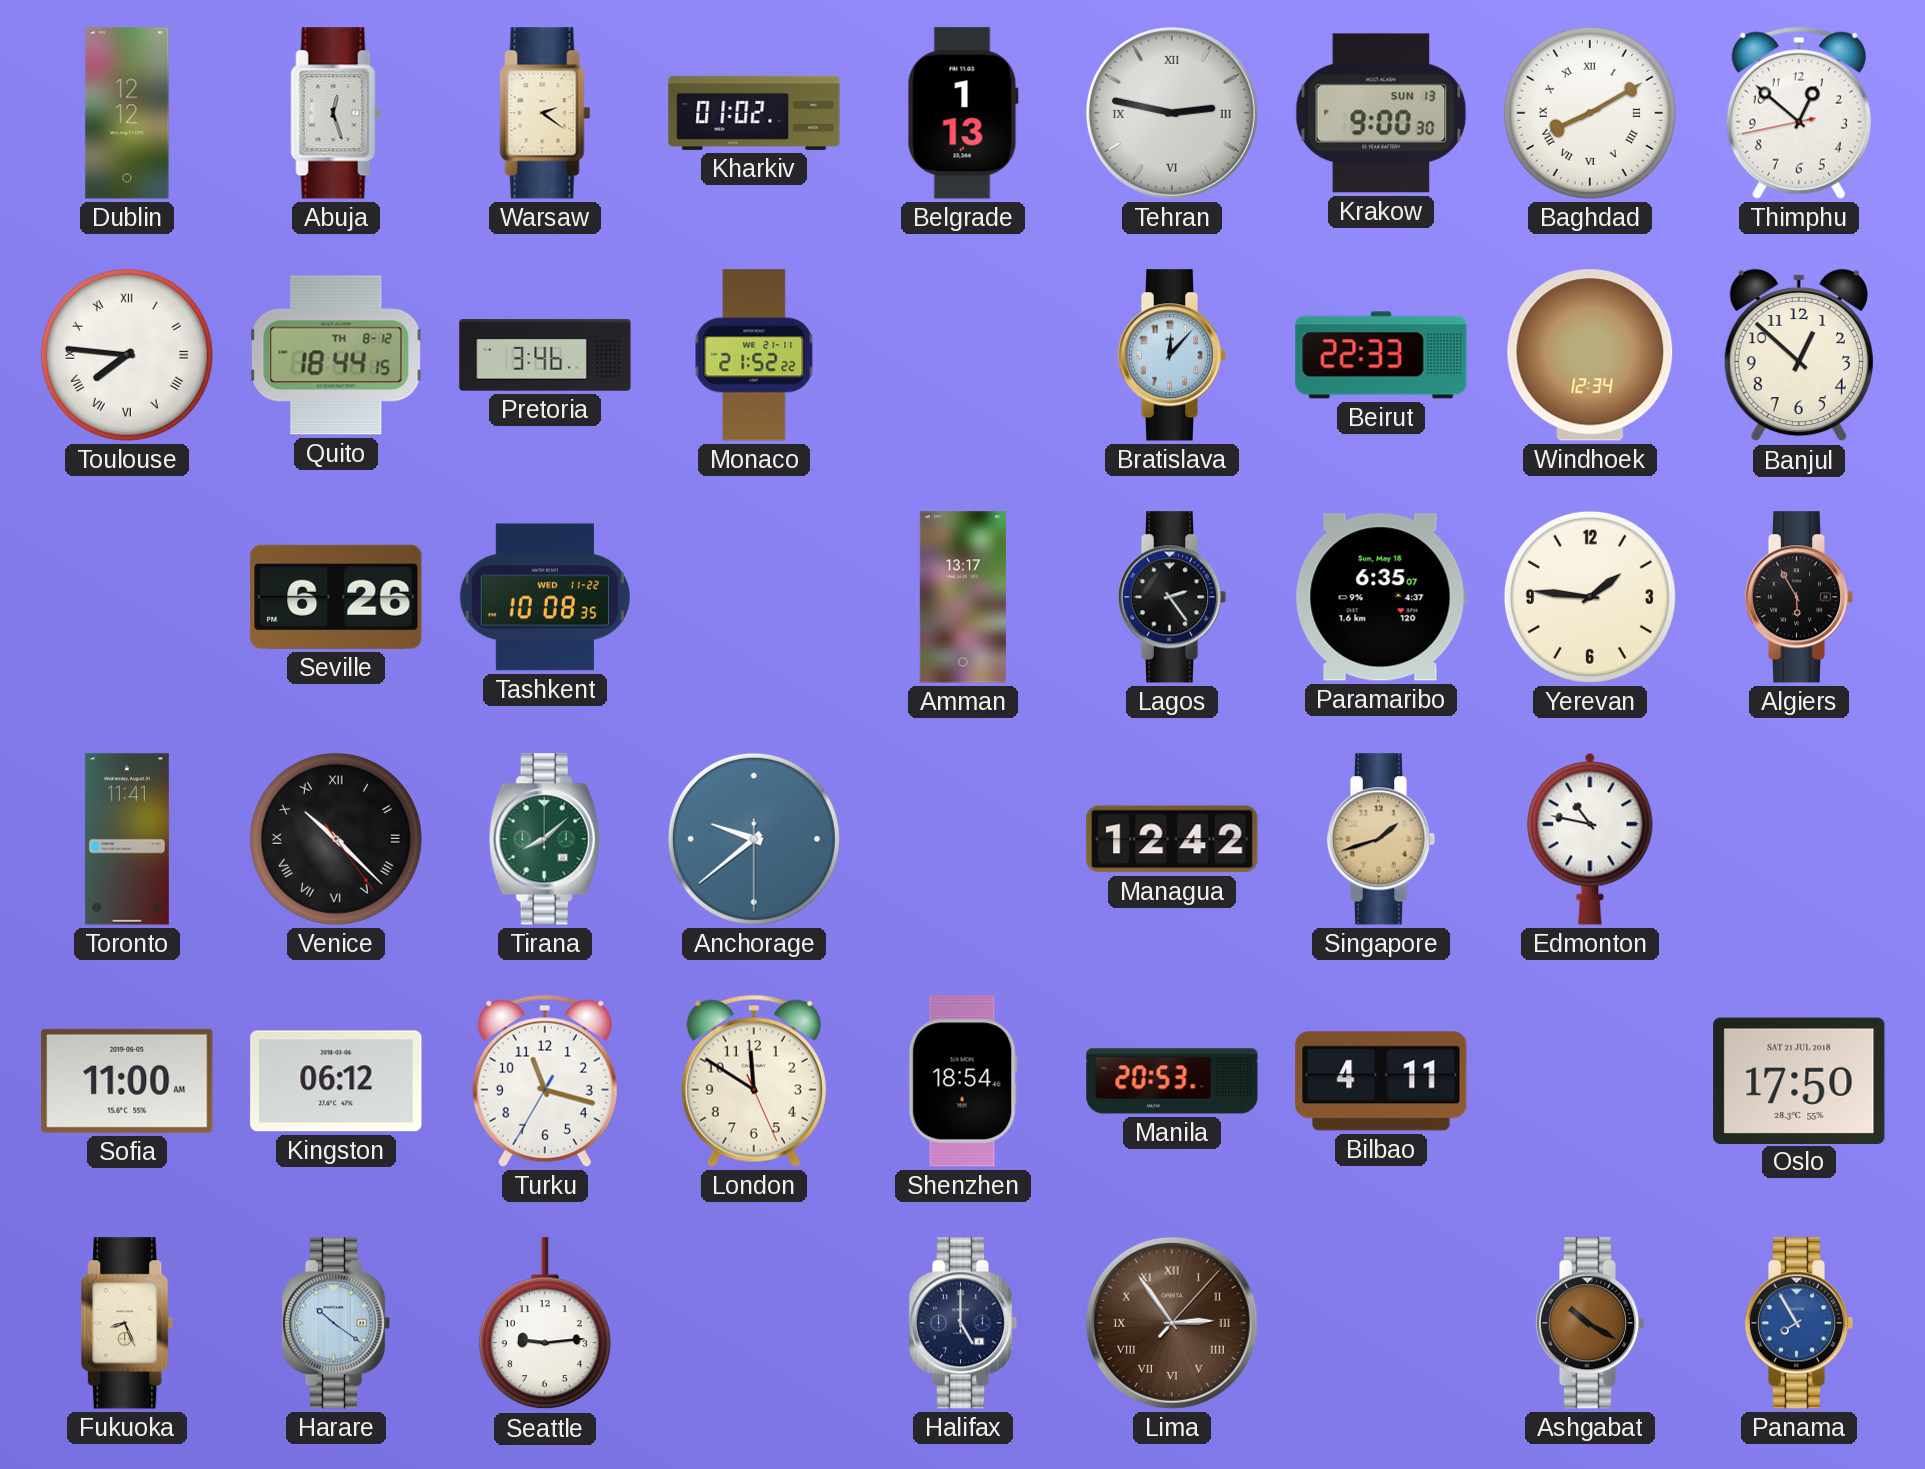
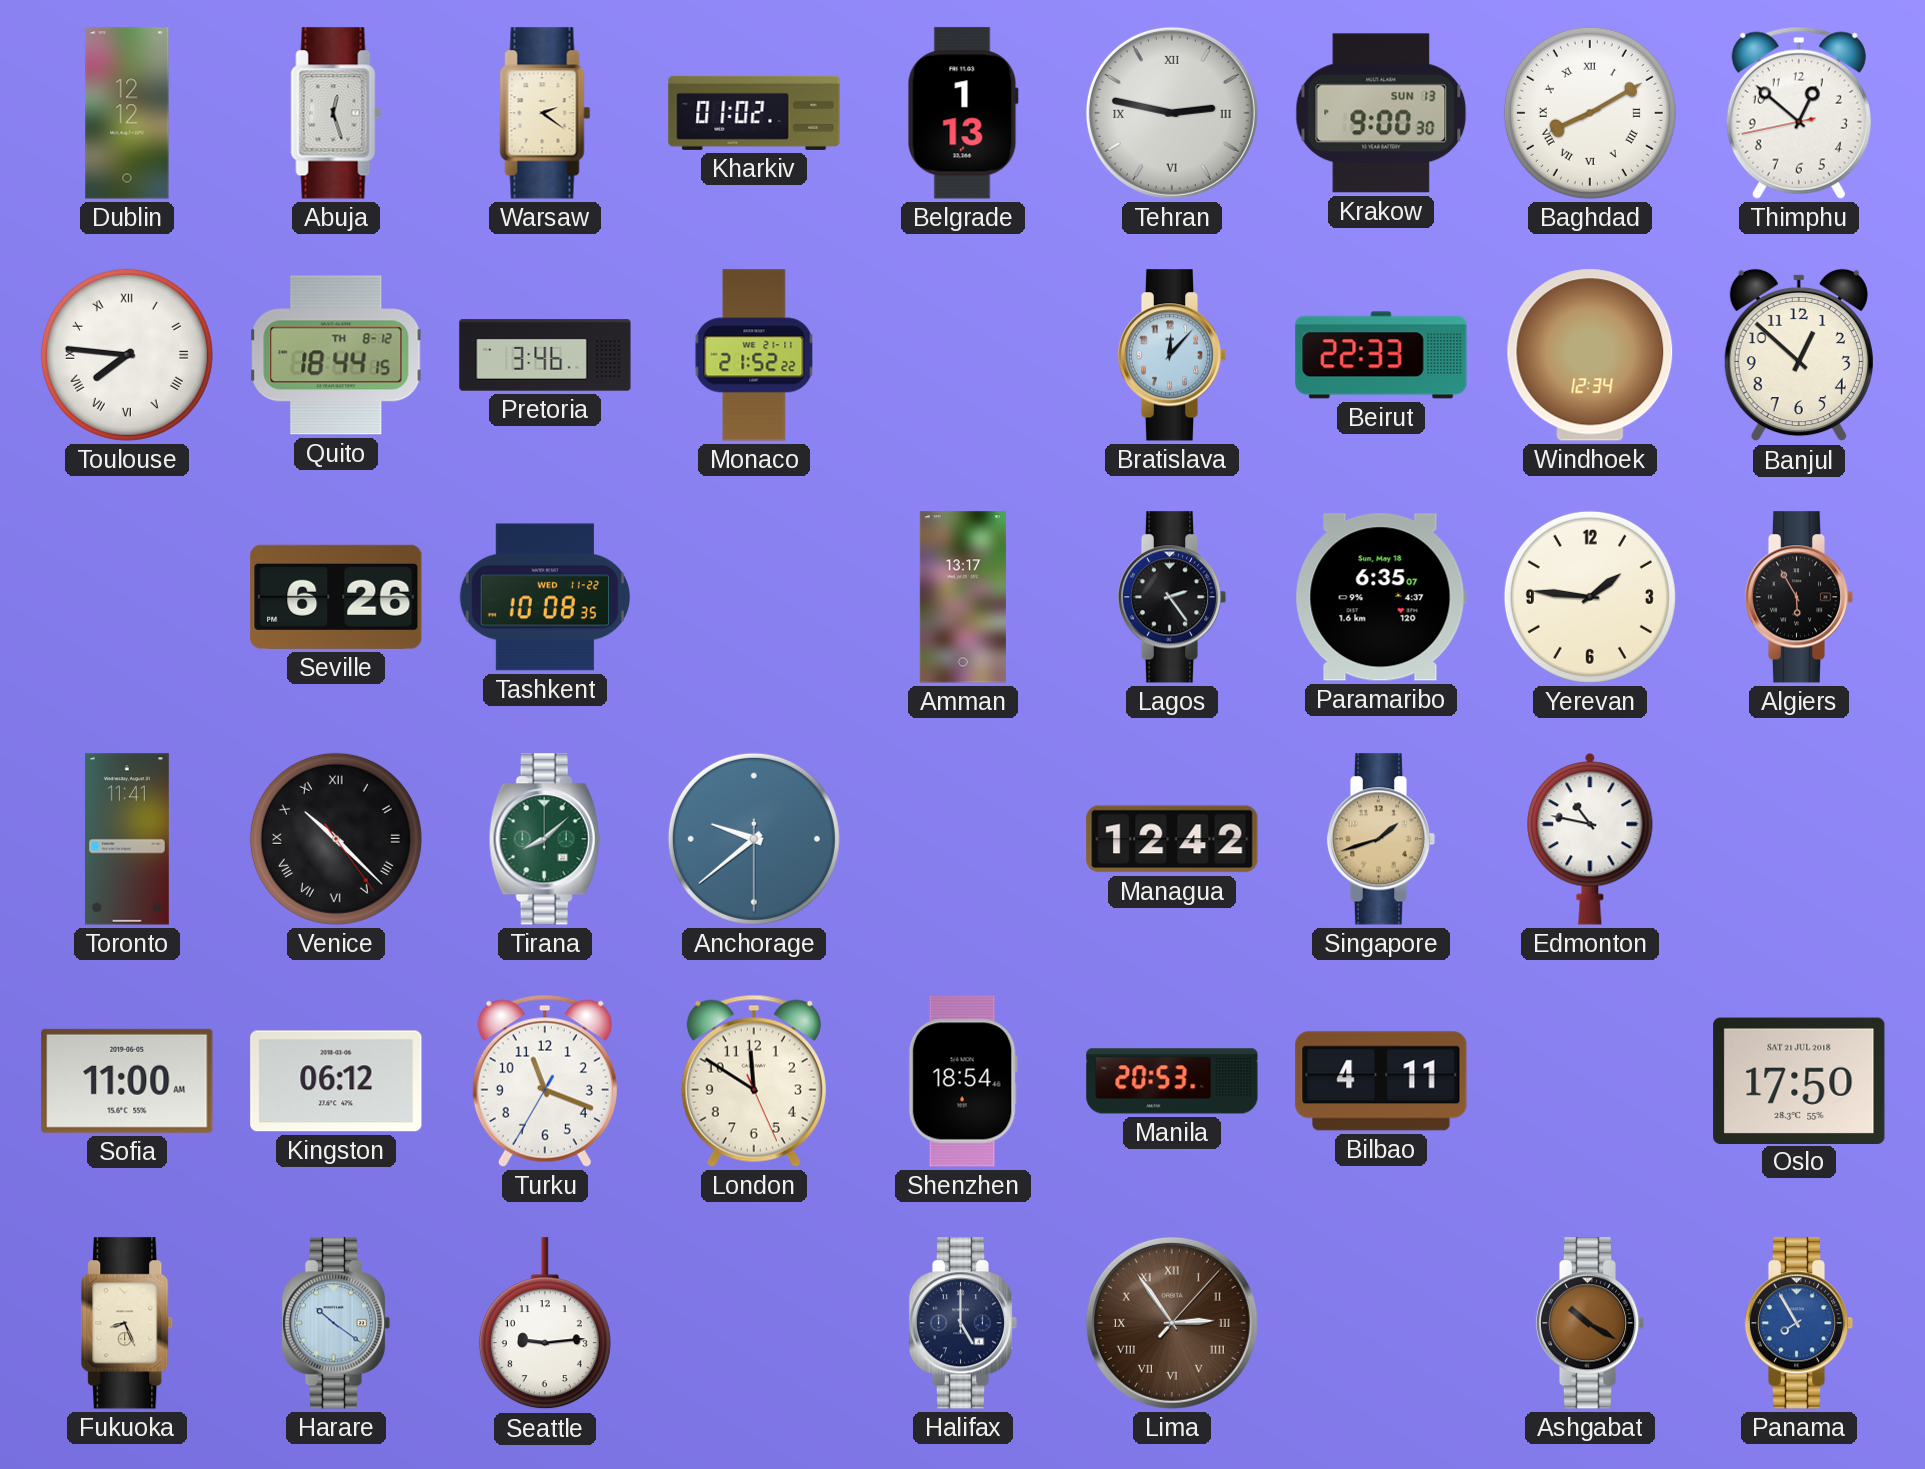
Turku: 11:17 -> 11:18 (545, 1081)
